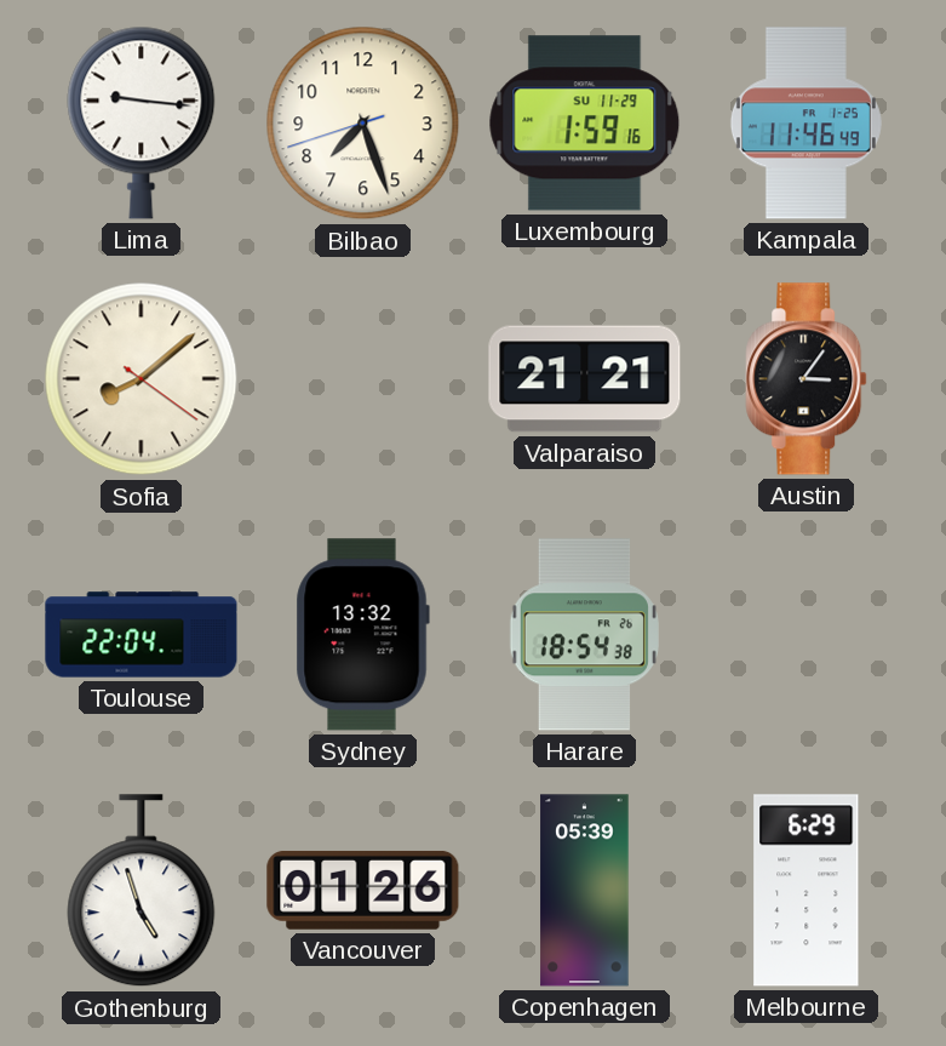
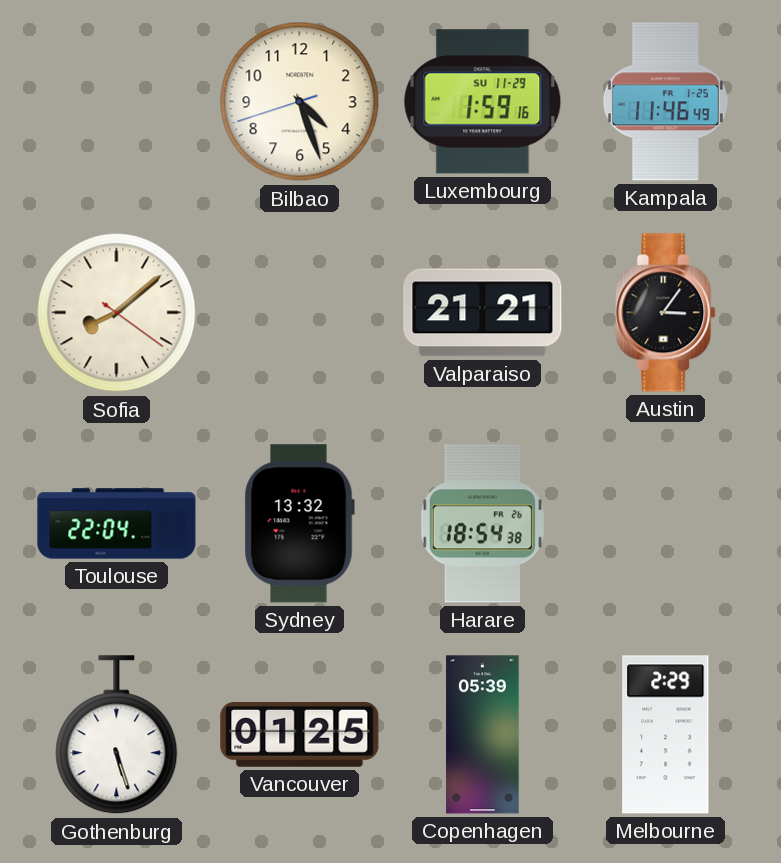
Lima: 9:16 -> none (142, 122)
Bilbao: 7:26 -> 4:26 (300, 102)
Gothenburg: 4:57 -> 5:27 (117, 735)
Vancouver: 01:26 -> 01:25 (300, 734)
Melbourne: 6:29 -> 2:29 (666, 735)
